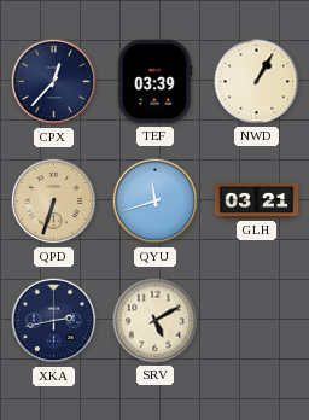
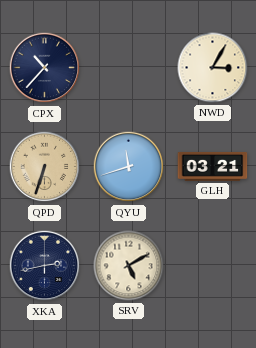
CPX: 12:37 -> 10:37 (45, 68)
TEF: 03:39 -> none (154, 82)
NWD: 1:05 -> 3:05 (213, 68)
